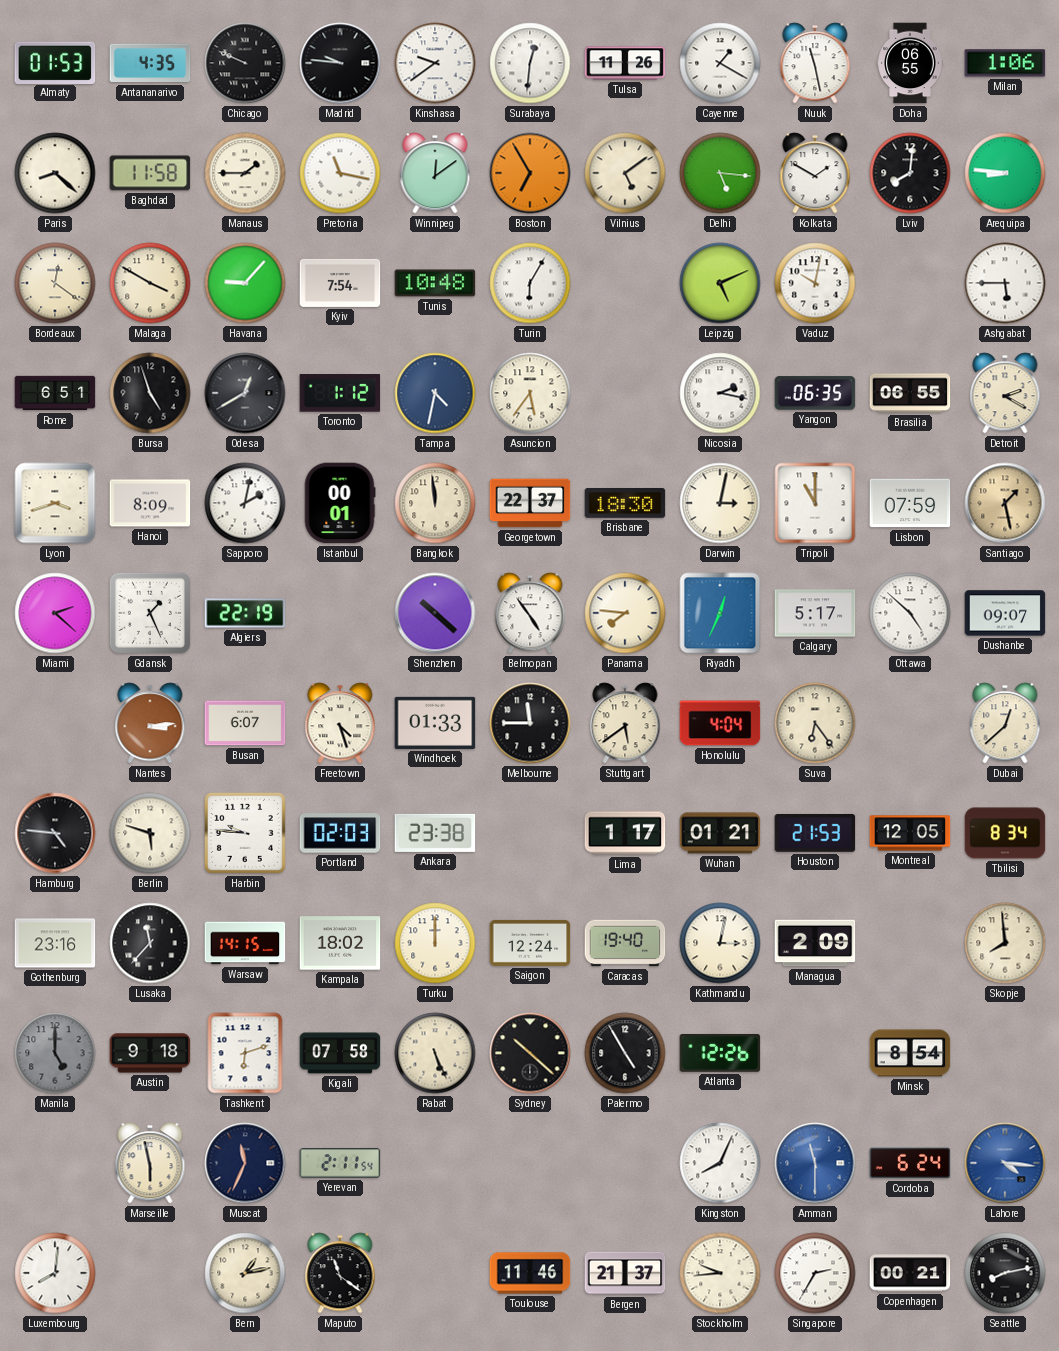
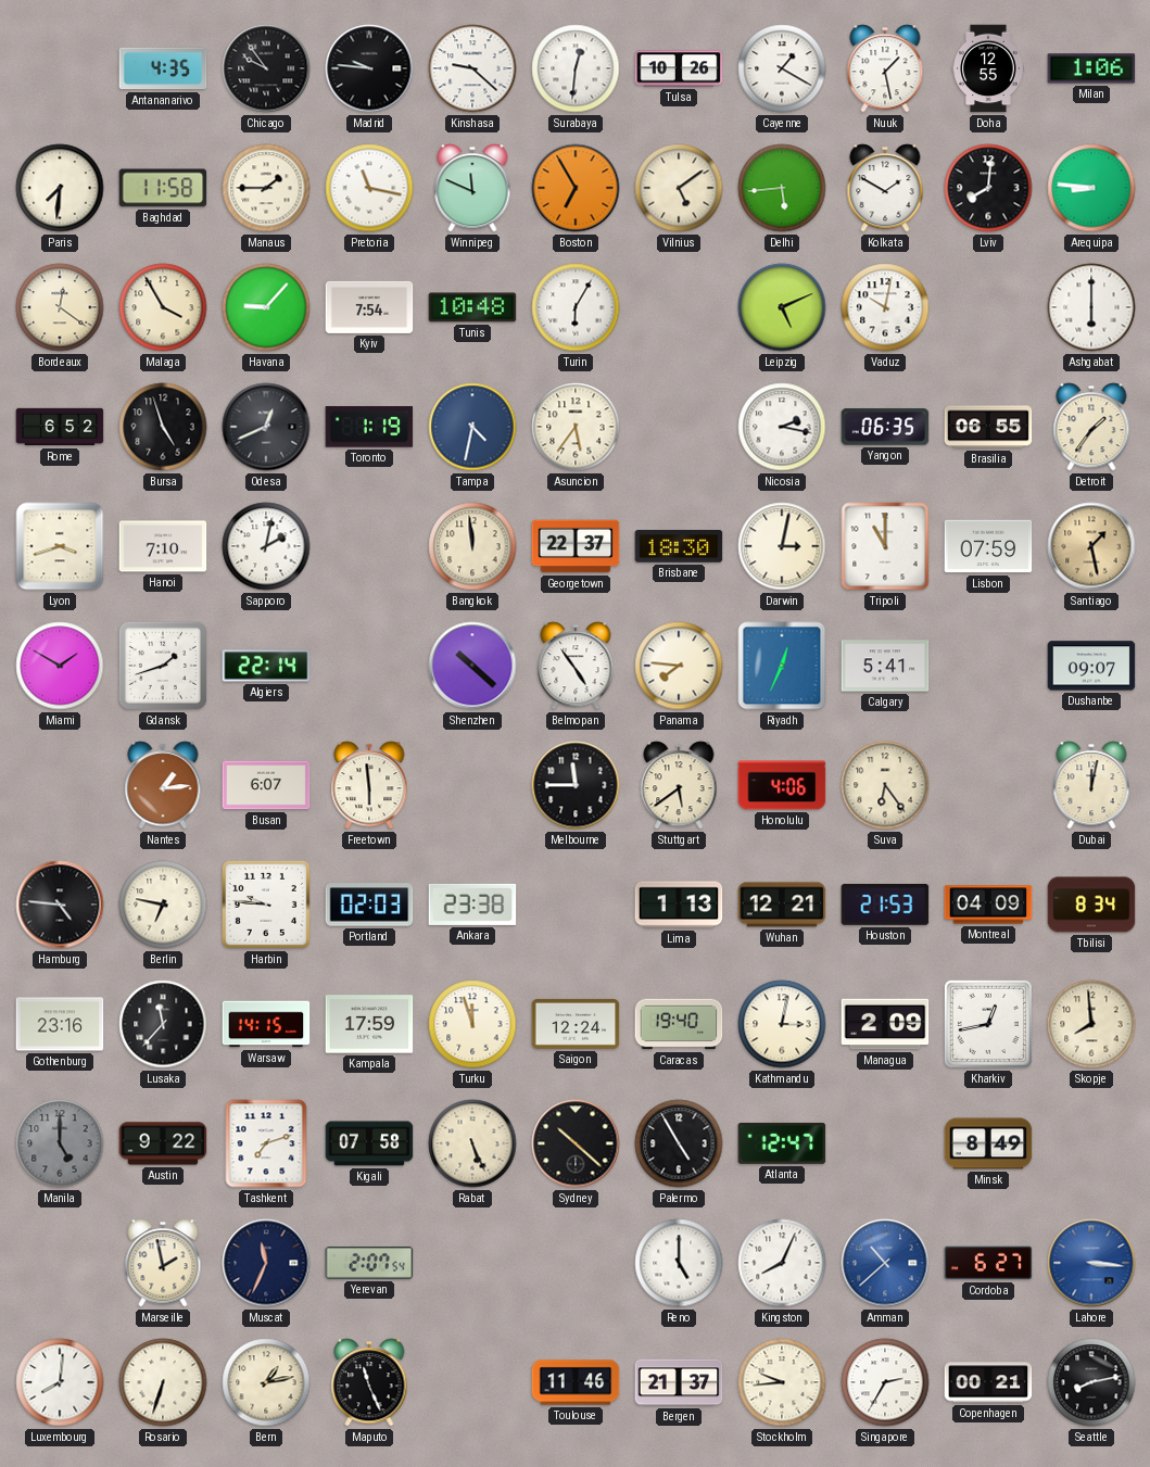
Almaty: 01:53 -> none (55, 62)
Chicago: 9:49 -> 9:54 (266, 68)
Kinshasa: 9:39 -> 9:22 (472, 68)
Tulsa: 11:26 -> 10:26 (679, 68)
Nuuk: 11:28 -> 1:28 (885, 68)
Doha: 06:55 -> 12:55 (988, 68)
Paris: 8:22 -> 7:31 (60, 188)
Winnipeg: 12:09 -> 11:49 (472, 188)
Delhi: 5:16 -> 5:44 (782, 188)
Malaga: 3:50 -> 3:55 (163, 307)
Ashgabat: 5:45 -> 6:00 (1091, 307)
Rome: 6:51 -> 6:52 (60, 427)
Odesa: 12:40 -> 12:41 (266, 427)
Toronto: 1:12 -> 1:19 (369, 427)
Detroit: 2:20 -> 1:36 (1091, 427)
Hanoi: 8:09 -> 7:10 (163, 546)
Istanbul: 00:01 -> none (340, 503)
Miami: 2:22 -> 1:50 (60, 666)
Gdansk: 1:26 -> 1:42 (163, 666)
Algiers: 22:19 -> 22:14 (266, 666)
Calgary: 5:17 -> 5:41 (885, 666)
Ottawa: 4:52 -> none (910, 613)
Nantes: 3:14 -> 1:14 (163, 785)
Freetown: 4:27 -> 5:59 (369, 785)
Windhoek: 01:33 -> none (435, 723)
Honolulu: 4:04 -> 4:06 (782, 785)
Dubai: 12:38 -> 12:02 (1091, 785)
Berlin: 5:48 -> 6:47 (163, 905)
Lima: 1:17 -> 1:13 (679, 905)
Wuhan: 01:21 -> 12:21 (782, 905)
Montreal: 12:05 -> 04:09 (988, 905)
Kampala: 18:02 -> 17:59 (369, 1024)
Turku: 12:00 -> 11:57 (472, 1024)
Kharkiv: none -> 12:43 (988, 1024)
Austin: 9:18 -> 9:22 (163, 1143)
Tashkent: 6:12 -> 7:12 (266, 1143)
Atlanta: 12:26 -> 12:47 (782, 1143)
Minsk: 8:54 -> 8:49 (988, 1143)
Marseille: 5:58 -> 1:58 (163, 1263)
Yerevan: 2:11 -> 2:07 (369, 1263)
Reno: none -> 5:00 (679, 1263)
Amman: 11:30 -> 10:38 (885, 1263)
Cordoba: 6:24 -> 6:27 (988, 1263)
Lahore: 4:16 -> 3:16 (1091, 1263)
Rosario: none -> 6:33 (163, 1382)
Maputo: 11:21 -> 11:26 (369, 1382)
